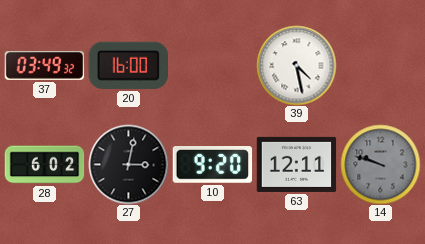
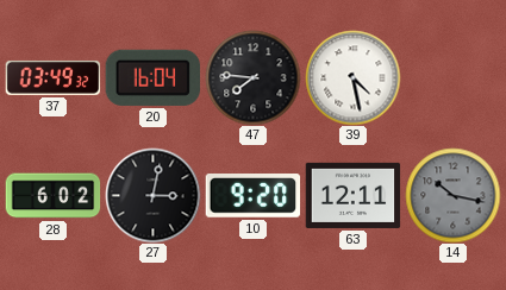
20: 16:00 -> 16:04 (152, 77)
47: none -> 7:46 (252, 77)
14: 9:48 -> 10:17 (452, 195)
